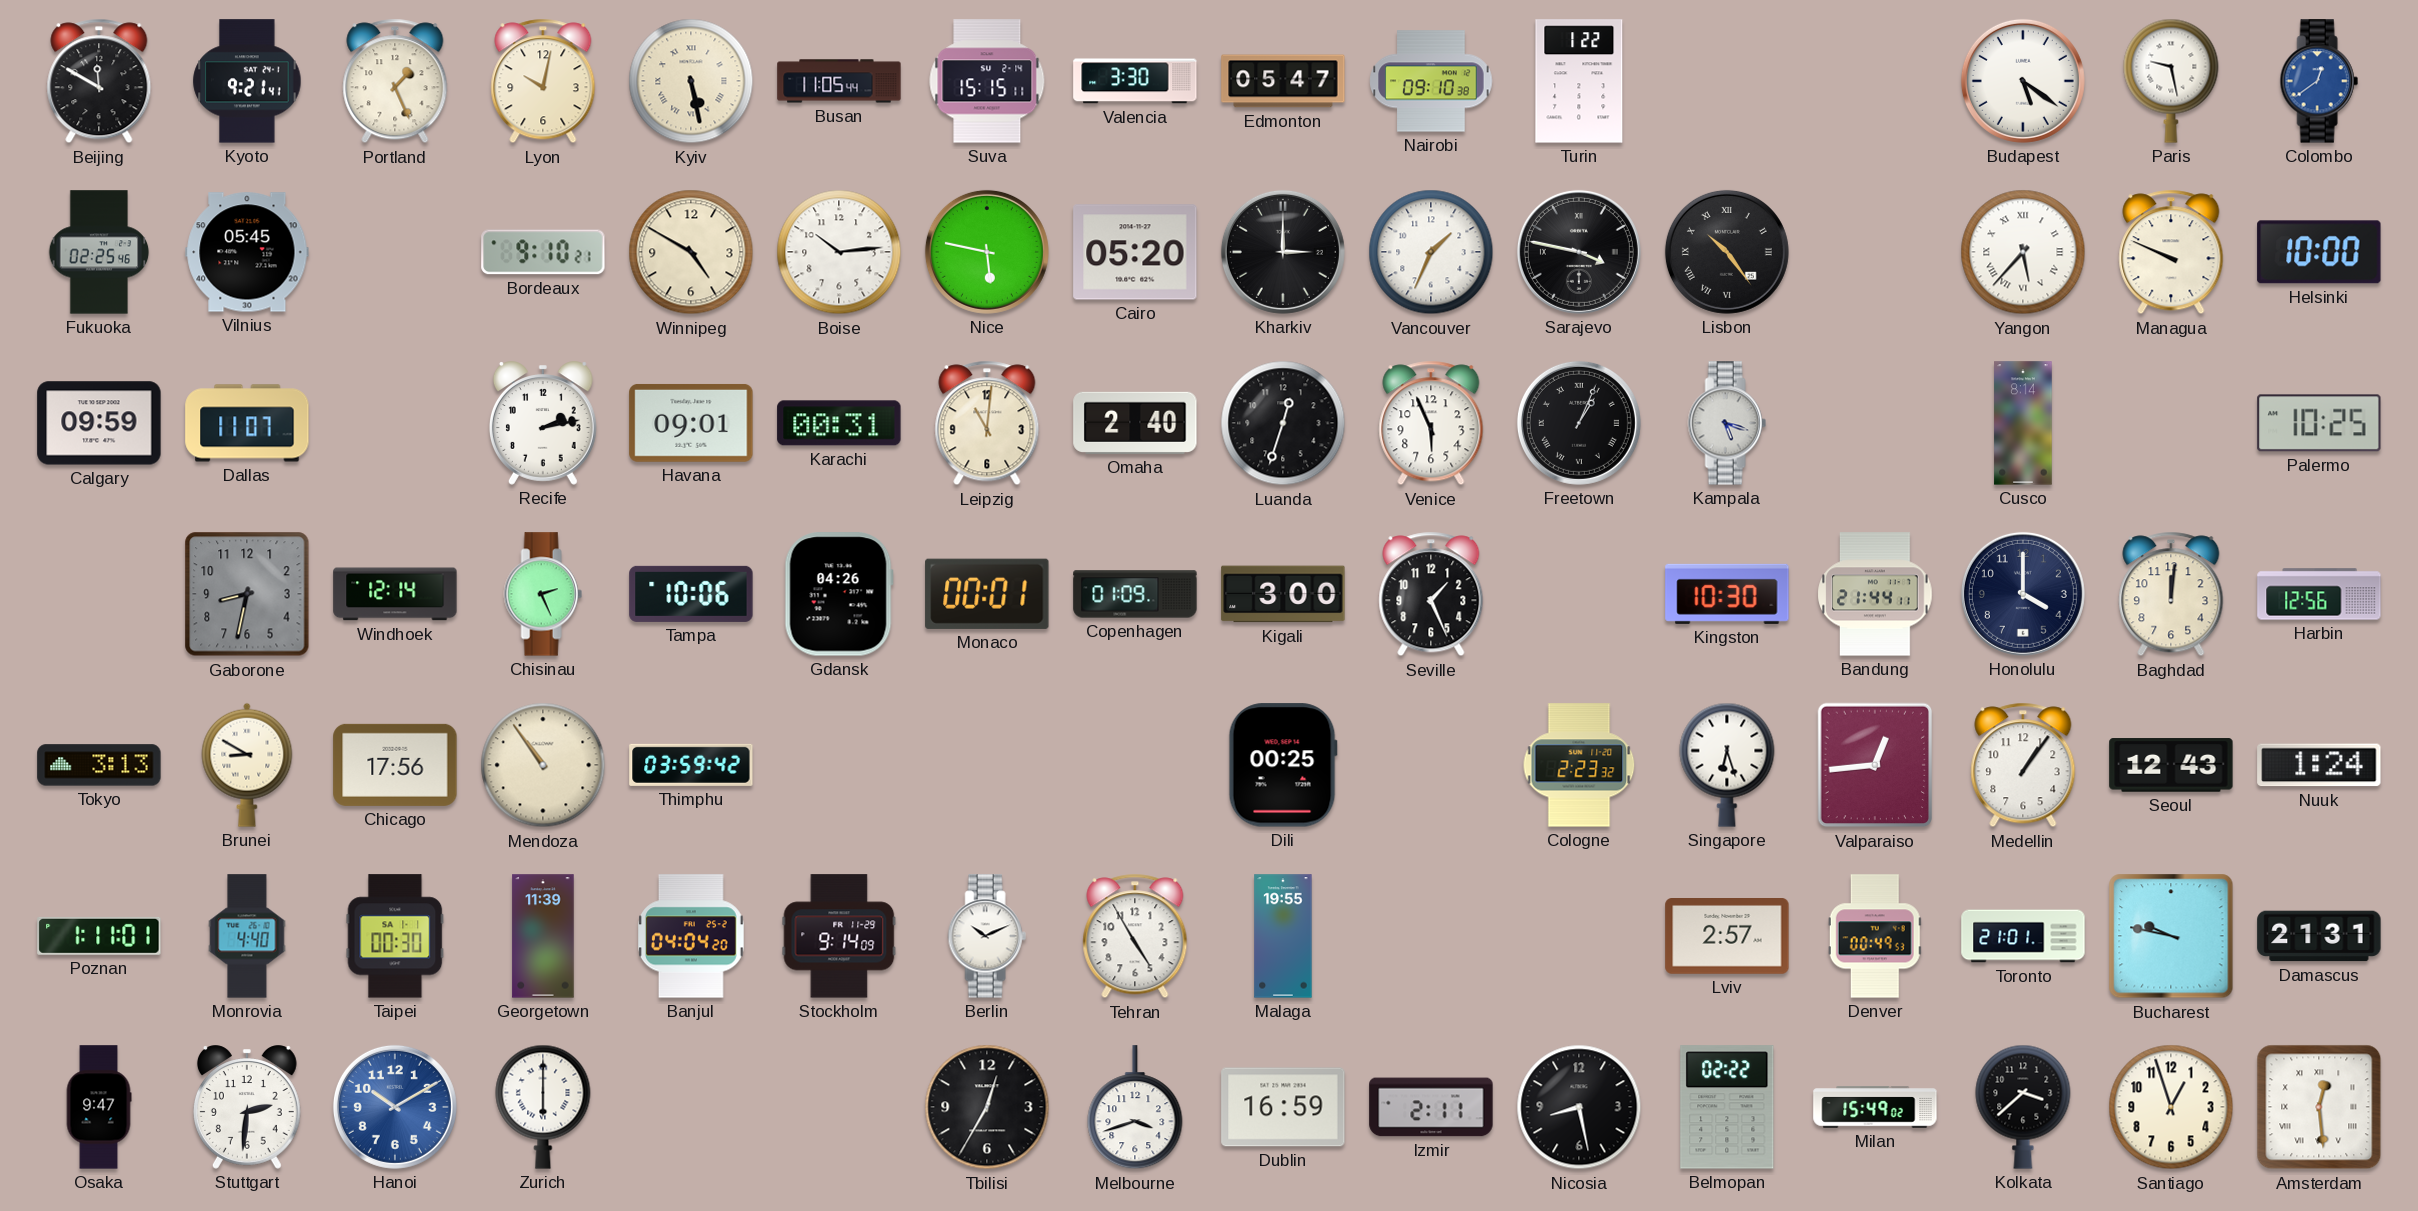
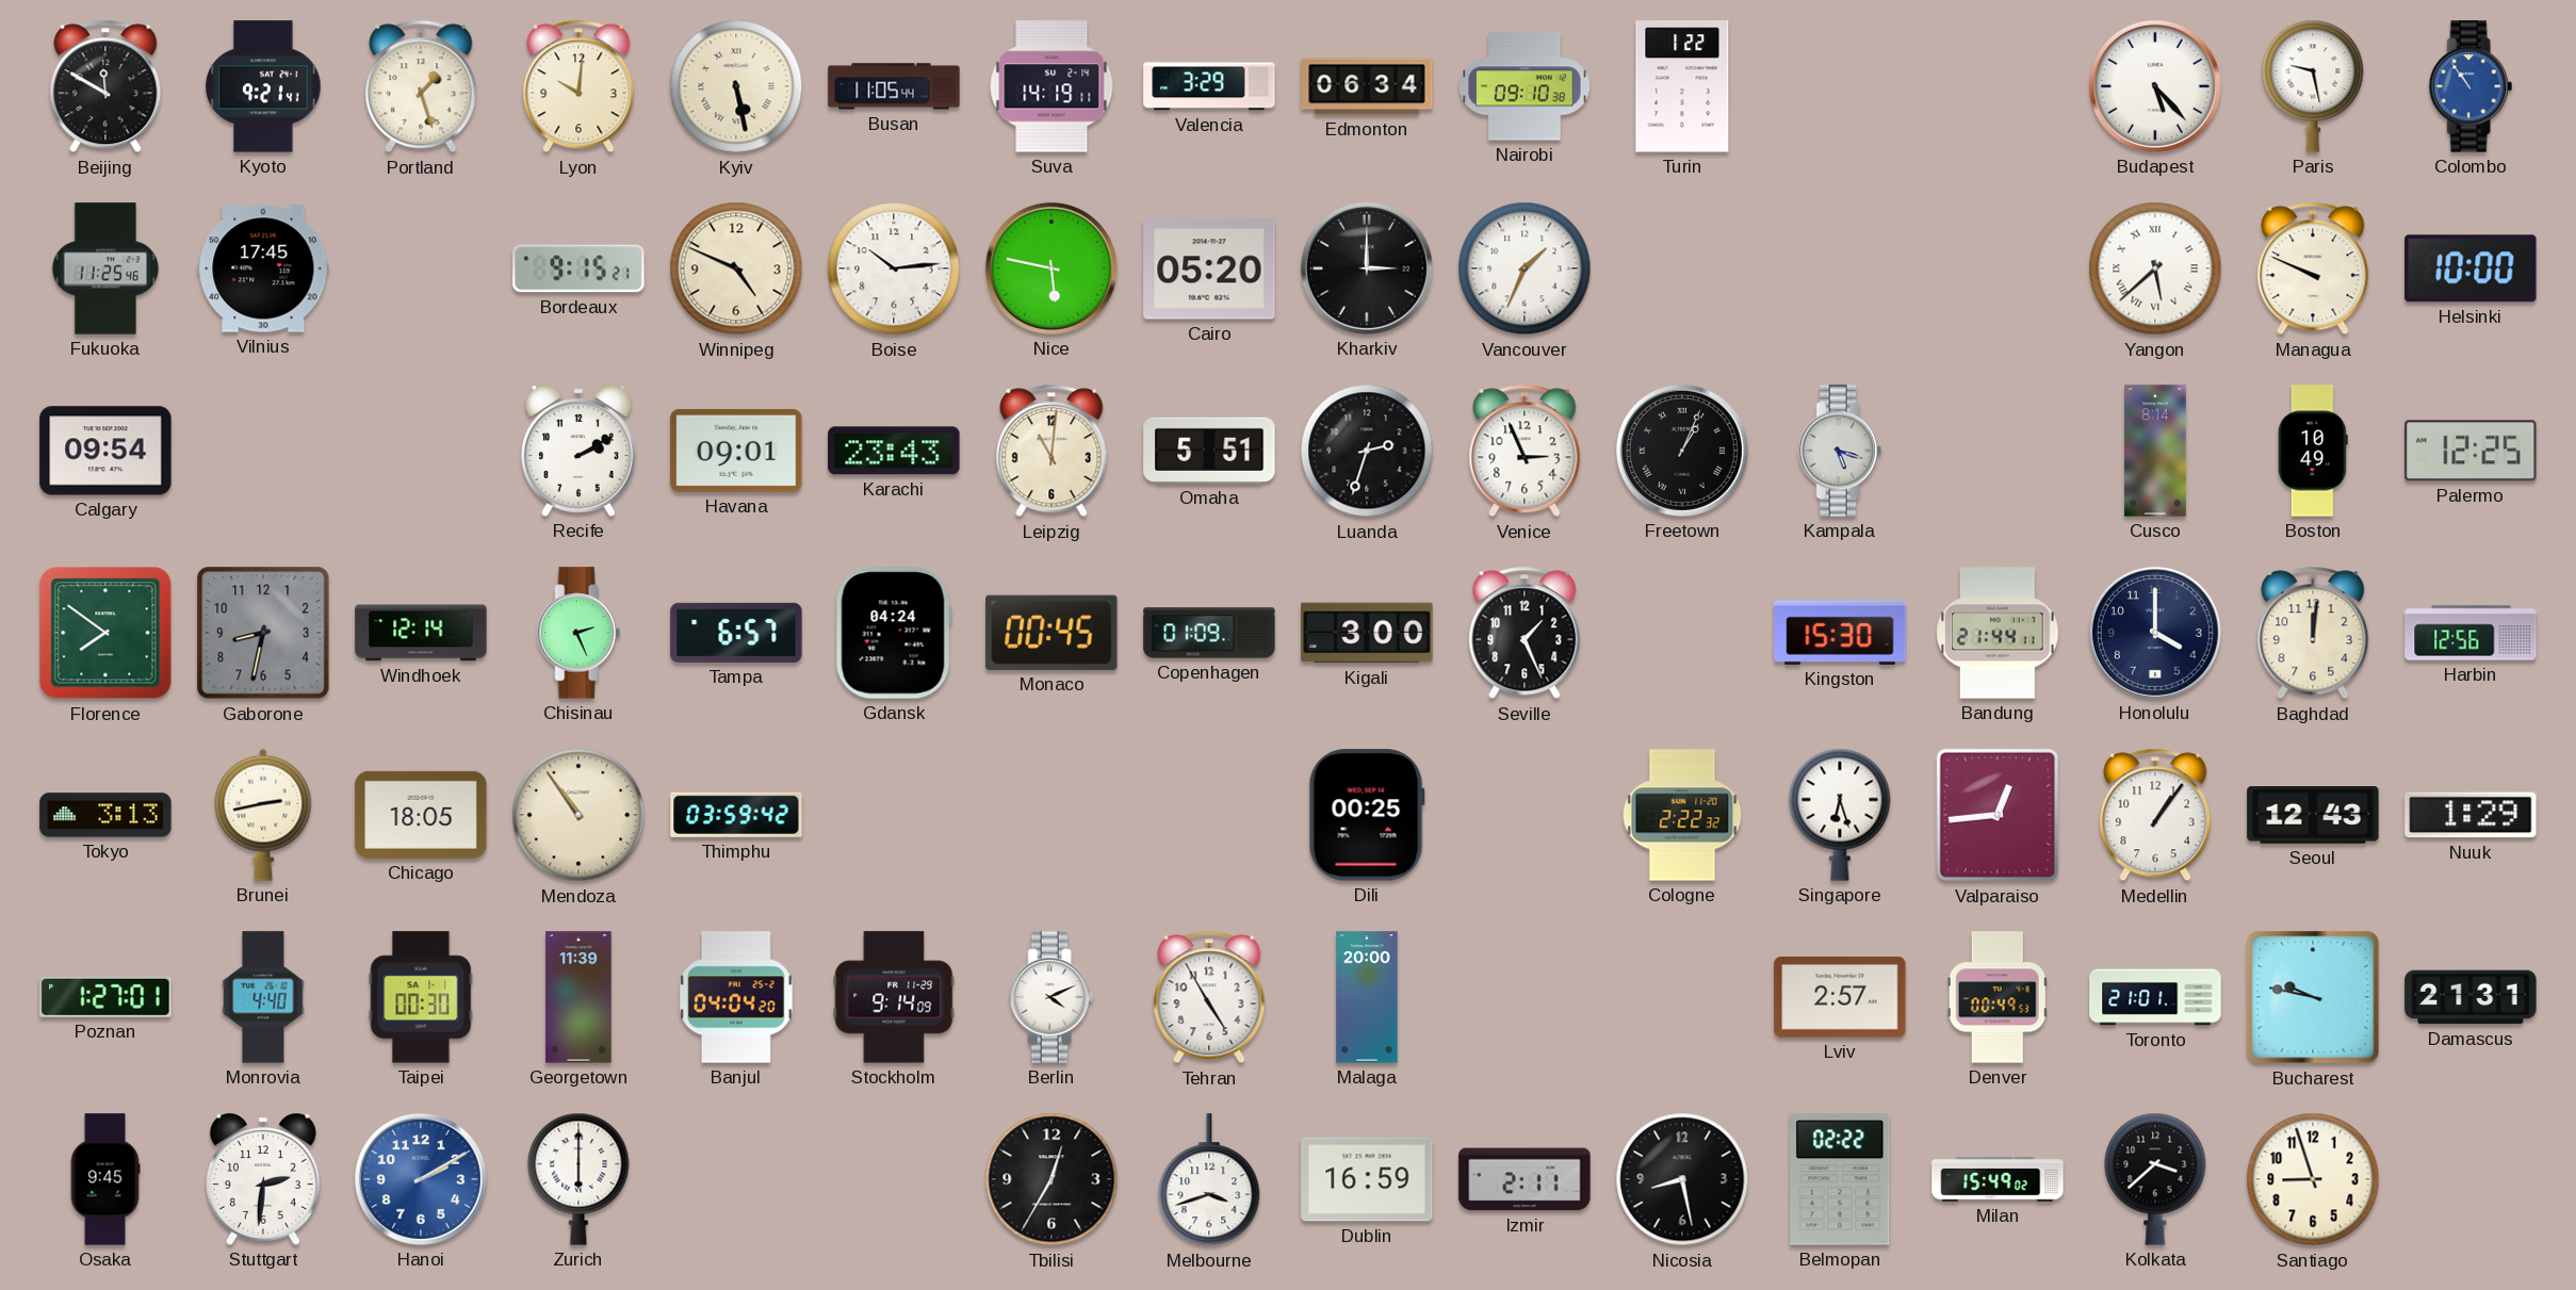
Portland: 1:26 -> 1:27 (421, 86)
Lyon: 10:02 -> 10:01 (578, 86)
Suva: 15:15 -> 14:19 (1051, 86)
Valencia: 3:30 -> 3:29 (1209, 86)
Edmonton: 05:47 -> 06:34 (1367, 86)
Budapest: 5:21 -> 5:23 (2155, 86)
Colombo: 12:39 -> 10:54 (2471, 86)
Fukuoka: 02:25 -> 11:25 (105, 268)
Vilnius: 05:45 -> 17:45 (263, 268)
Bordeaux: 9:10 -> 9:15 (578, 268)
Winnipeg: 4:50 -> 4:49 (736, 268)
Sarajevo: 3:47 -> none (1579, 252)
Lisbon: 10:24 -> none (1727, 252)
Yangon: 5:37 -> 5:38 (2155, 268)
Calgary: 09:59 -> 09:54 (105, 451)
Dallas: 11:07 -> none (247, 423)
Recife: 2:13 -> 2:10 (578, 451)
Karachi: 00:31 -> 23:43 (894, 451)
Omaha: 2:40 -> 5:51 (1209, 451)
Luanda: 12:33 -> 2:33 (1367, 451)
Venice: 5:56 -> 2:56 (1525, 451)
Boston: none -> 10:49 (2313, 451)
Palermo: 10:25 -> 12:25 (2471, 451)
Florence: none -> 7:51 (105, 633)
Tampa: 10:06 -> 6:57 (736, 633)
Gdansk: 04:26 -> 04:24 (894, 633)
Monaco: 00:01 -> 00:45 (1051, 633)
Kingston: 10:30 -> 15:30 (1840, 633)
Brunei: 8:50 -> 2:43 (263, 815)
Chicago: 17:56 -> 18:05 (421, 815)
Cologne: 2:23 -> 2:22 (1682, 815)
Nuuk: 1:24 -> 1:29 (2471, 815)
Poznan: 1:11 -> 1:27 (105, 997)
Berlin: 10:11 -> 4:11 (1051, 997)
Malaga: 19:55 -> 20:00 (1367, 997)
Osaka: 9:47 -> 9:45 (105, 1179)
Hanoi: 10:10 -> 2:10 (421, 1179)
Santiago: 12:57 -> 8:57 (2313, 1179)
Amsterdam: 12:29 -> none (2319, 1107)
